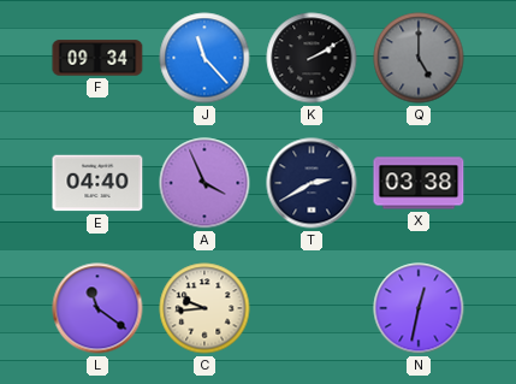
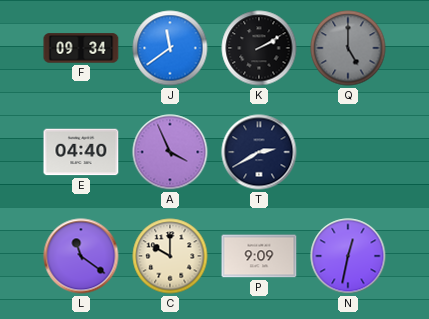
J: 11:23 -> 11:39 (170, 48)
X: 03:38 -> none (419, 183)
C: 9:44 -> 10:00 (170, 256)
P: none -> 9:09 (259, 256)
